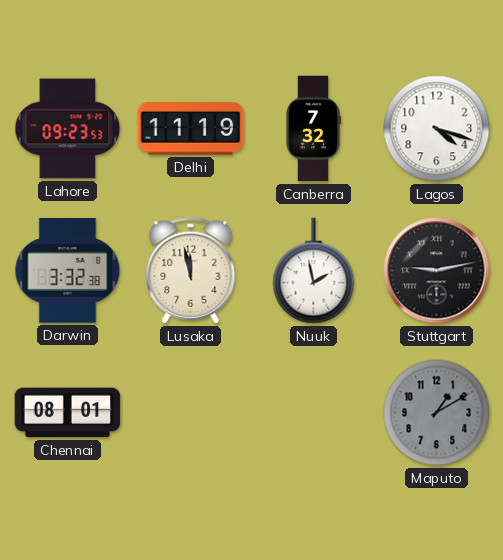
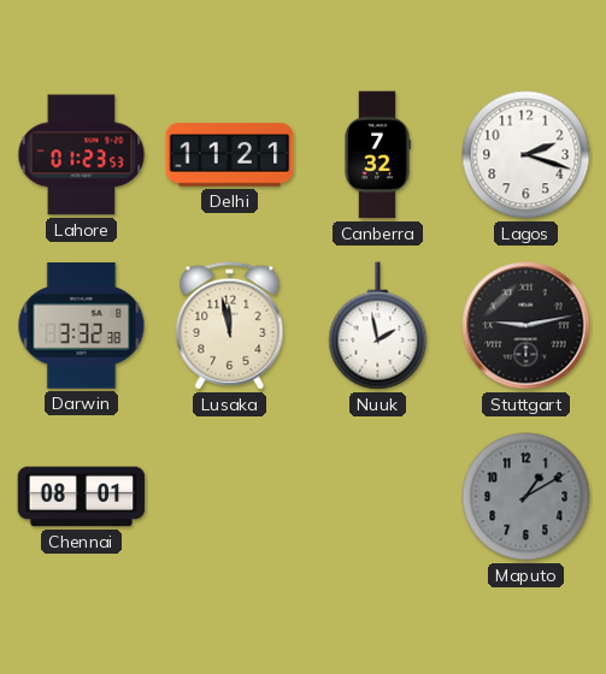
Lahore: 09:23 -> 01:23 (82, 155)
Delhi: 11:19 -> 11:21 (230, 155)
Lagos: 4:18 -> 2:18 (526, 155)
